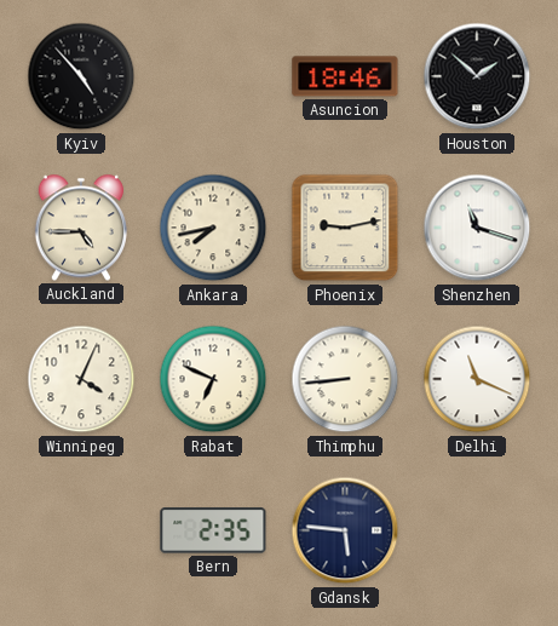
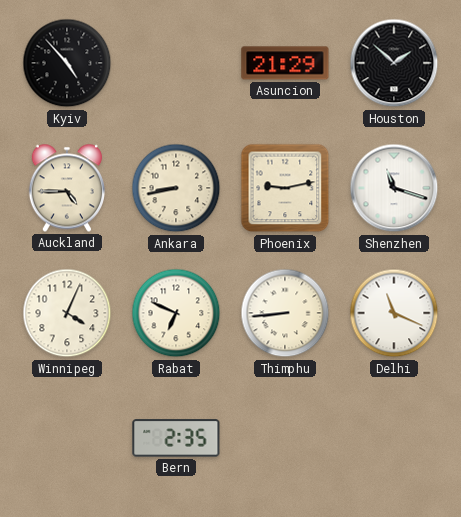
Asuncion: 18:46 -> 21:29 (285, 63)
Ankara: 7:43 -> 8:43 (176, 188)
Gdansk: 5:46 -> none (345, 530)
